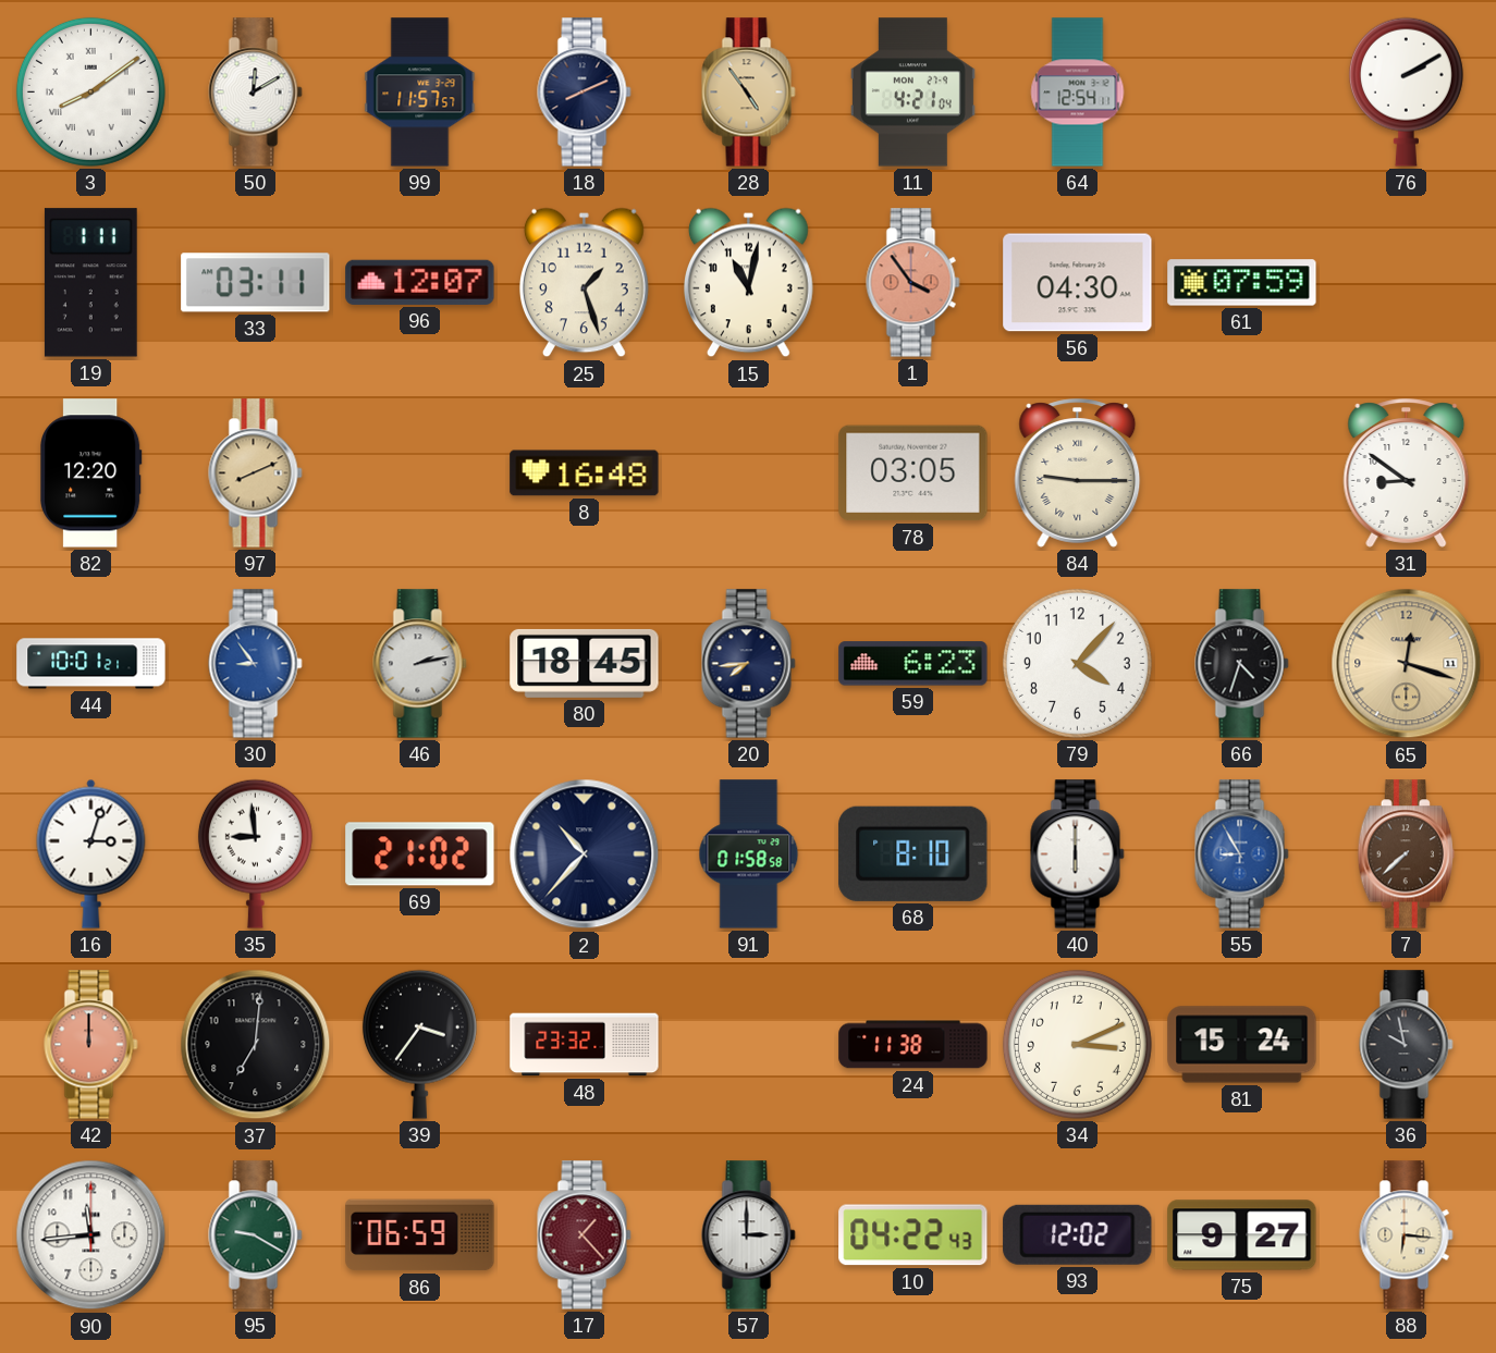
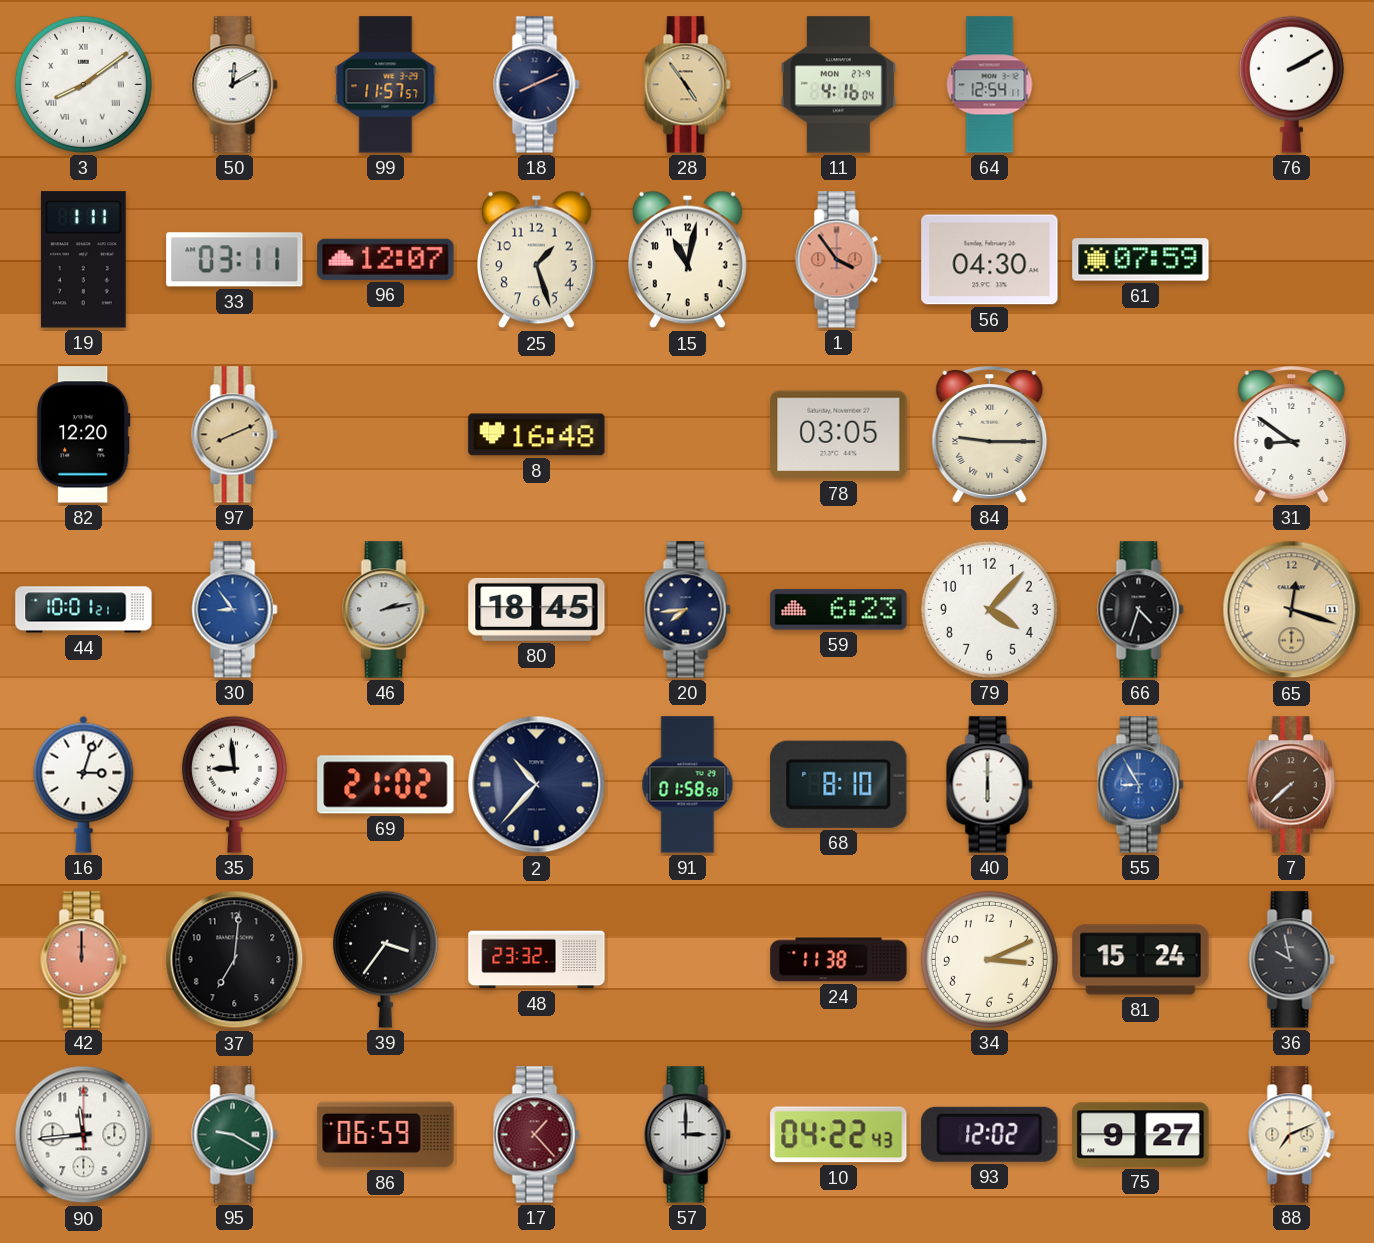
11: 4:21 -> 4:16 (838, 85)
88: 6:16 -> 7:11 (1292, 1135)
